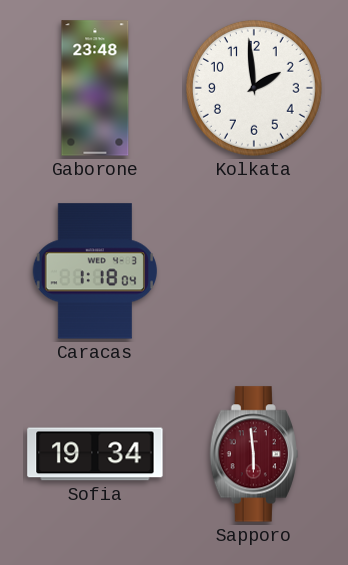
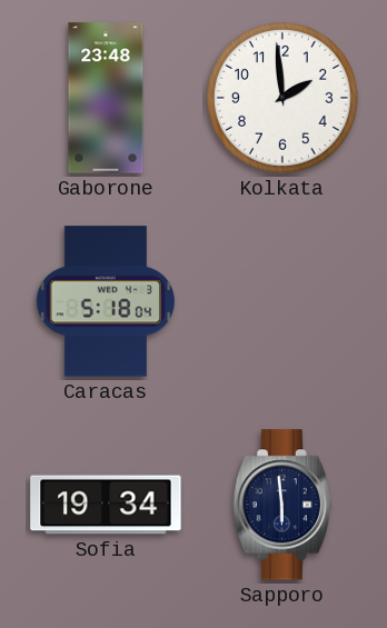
Caracas: 1:18 -> 5:18 (106, 301)
Sapporo dial: burgundy -> navy (282, 505)
